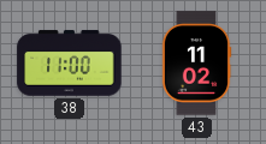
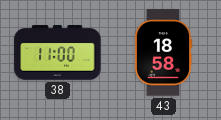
43: 11:02 -> 18:58 (163, 53)
